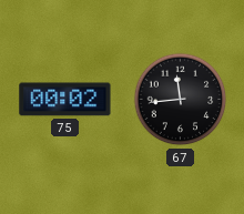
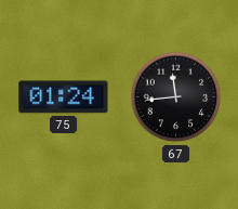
75: 00:02 -> 01:24 (64, 97)
